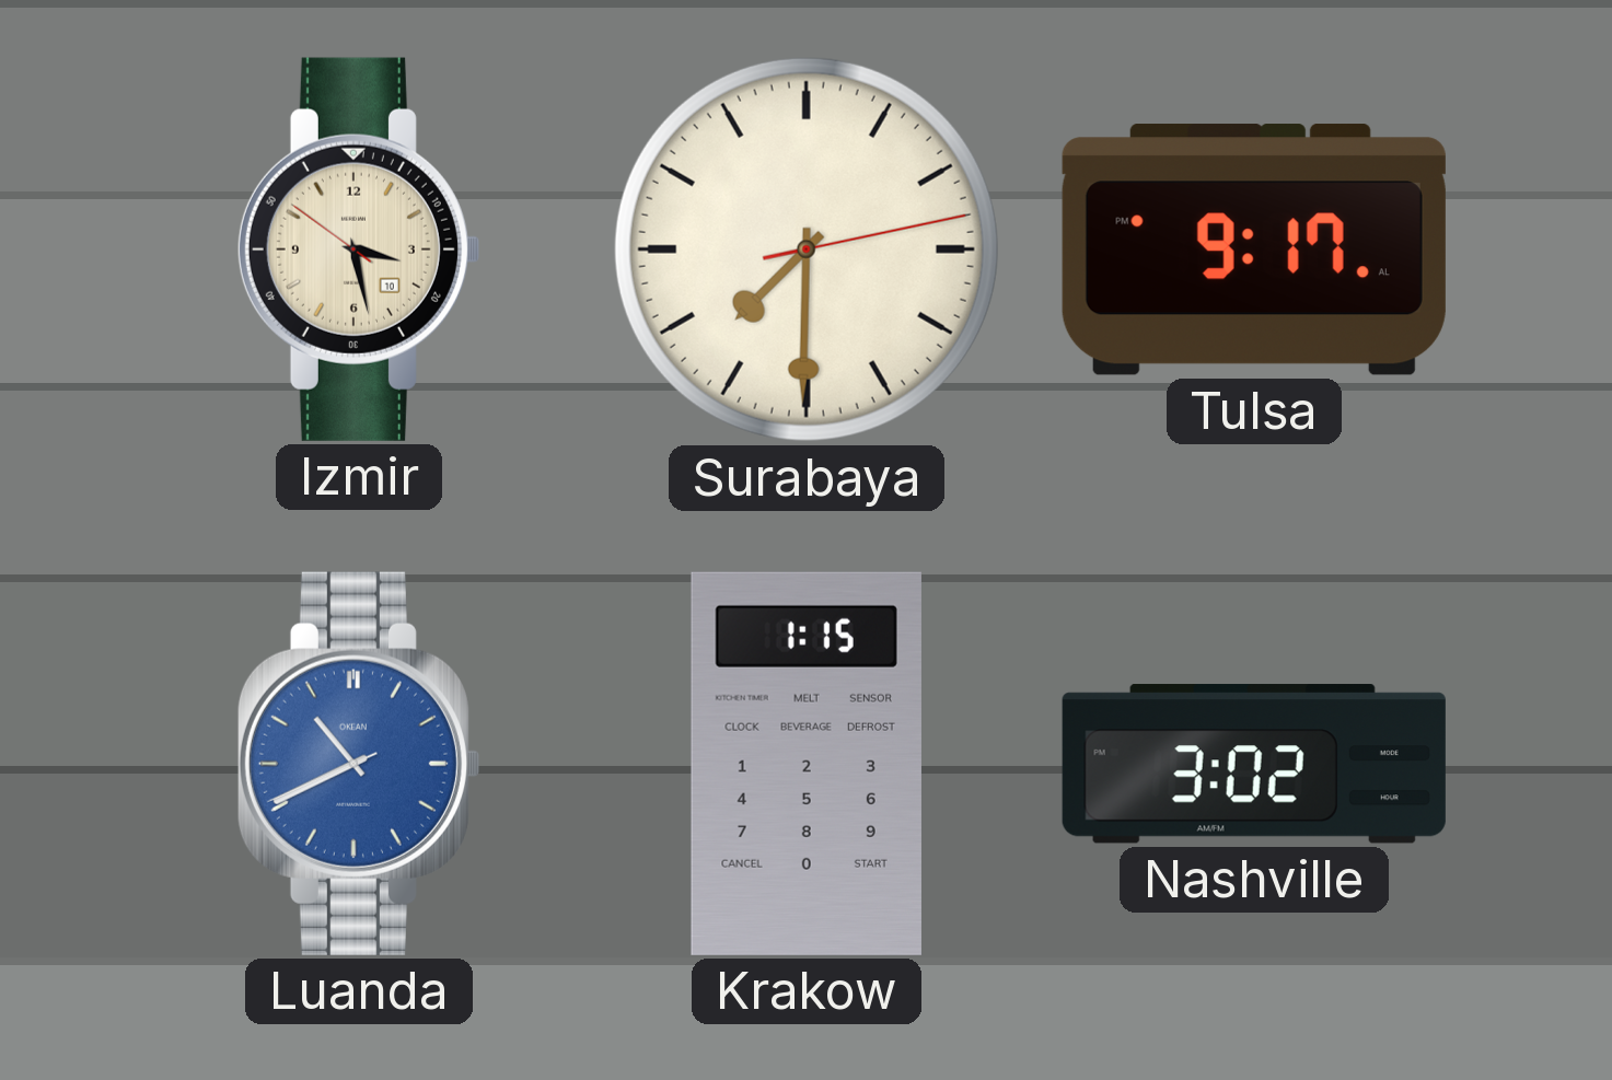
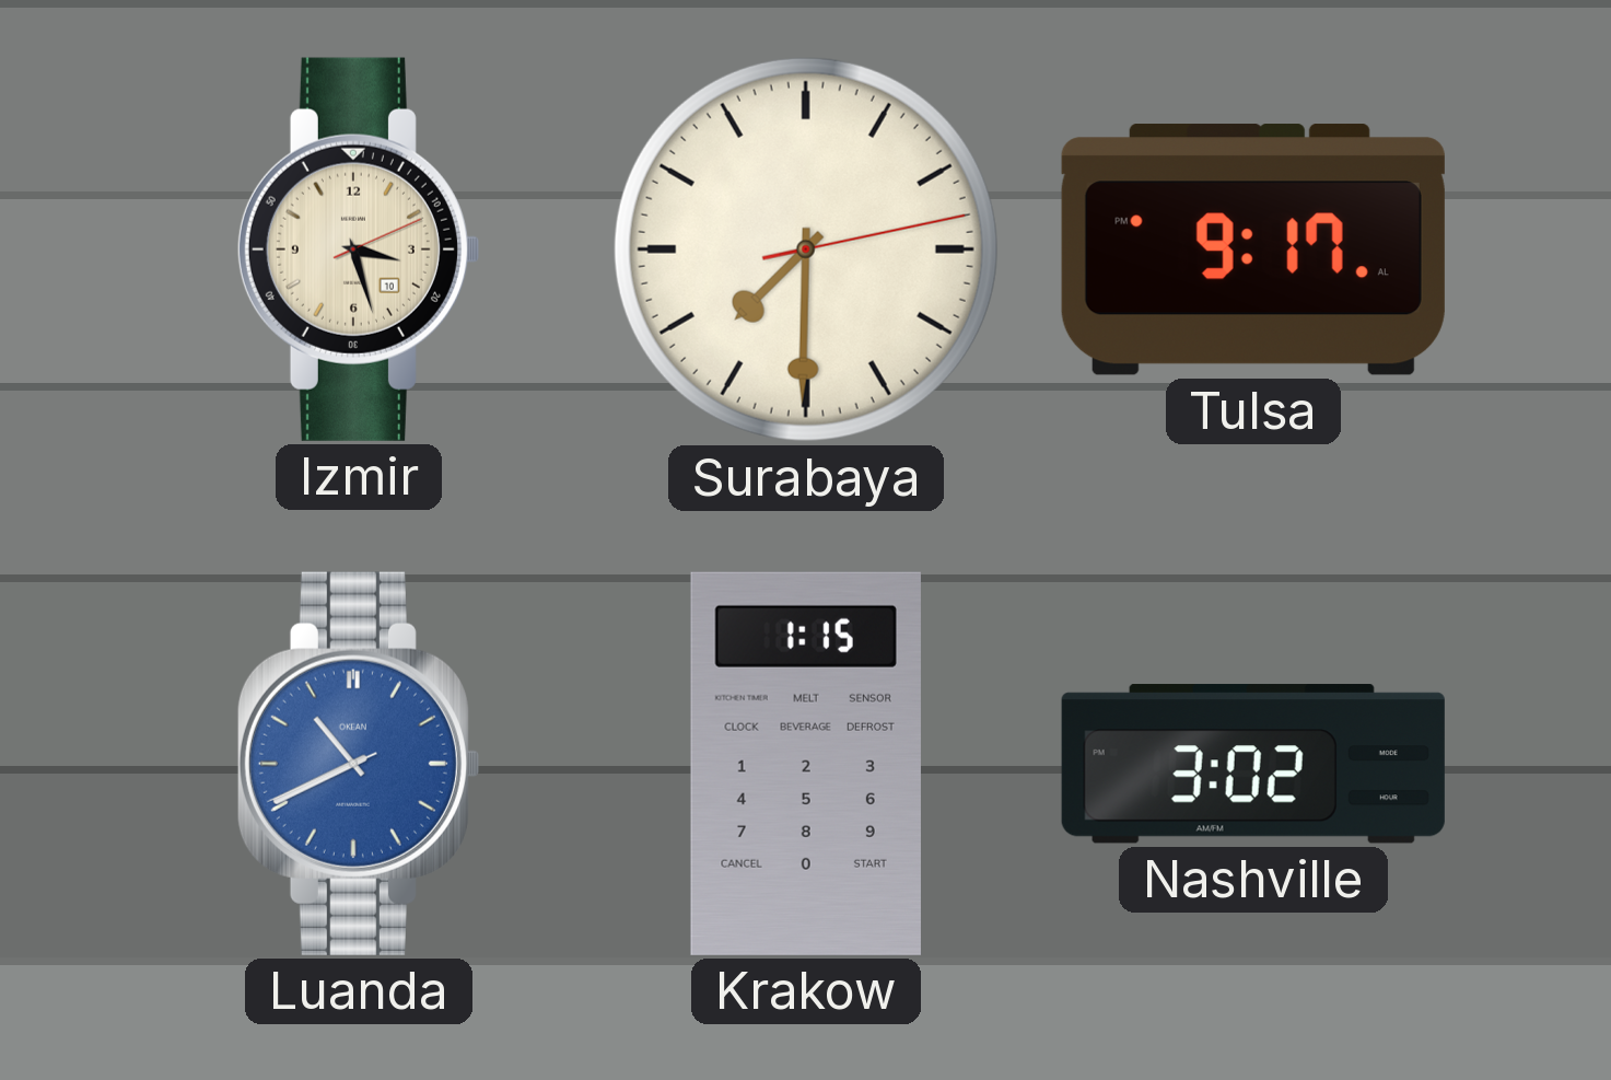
Izmir: 3:27:51 -> 3:27:11 (358, 249)
